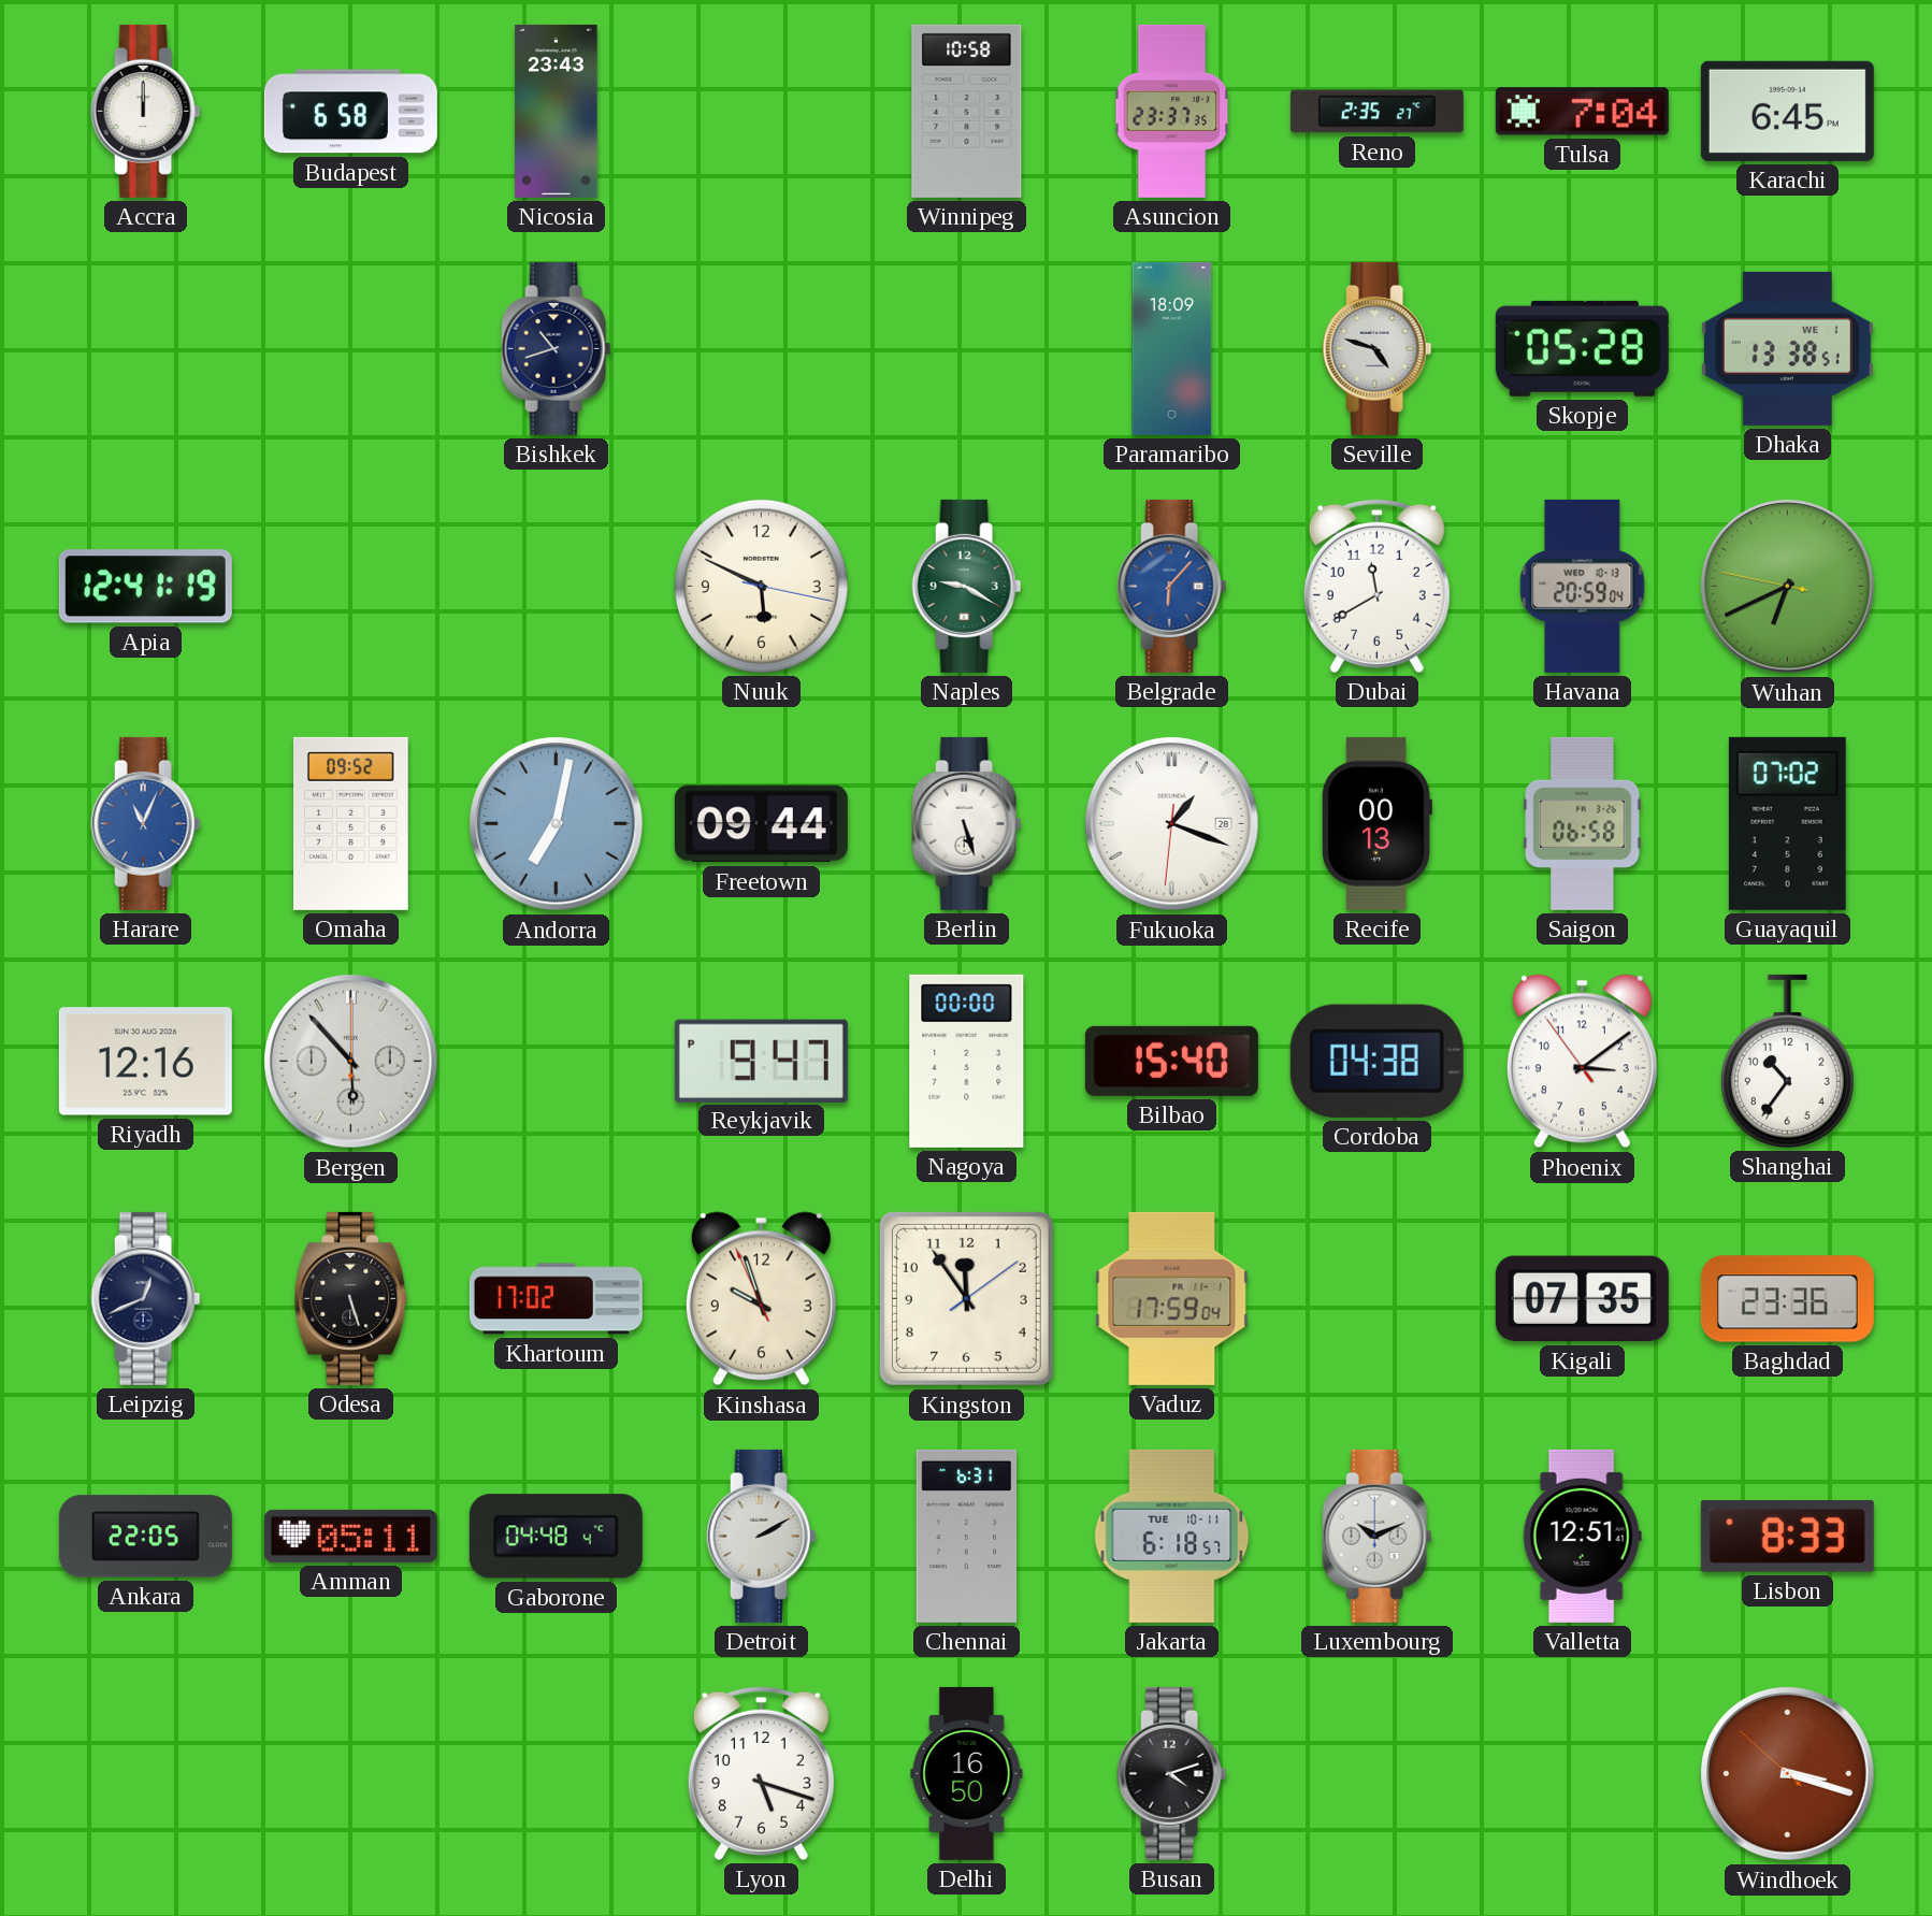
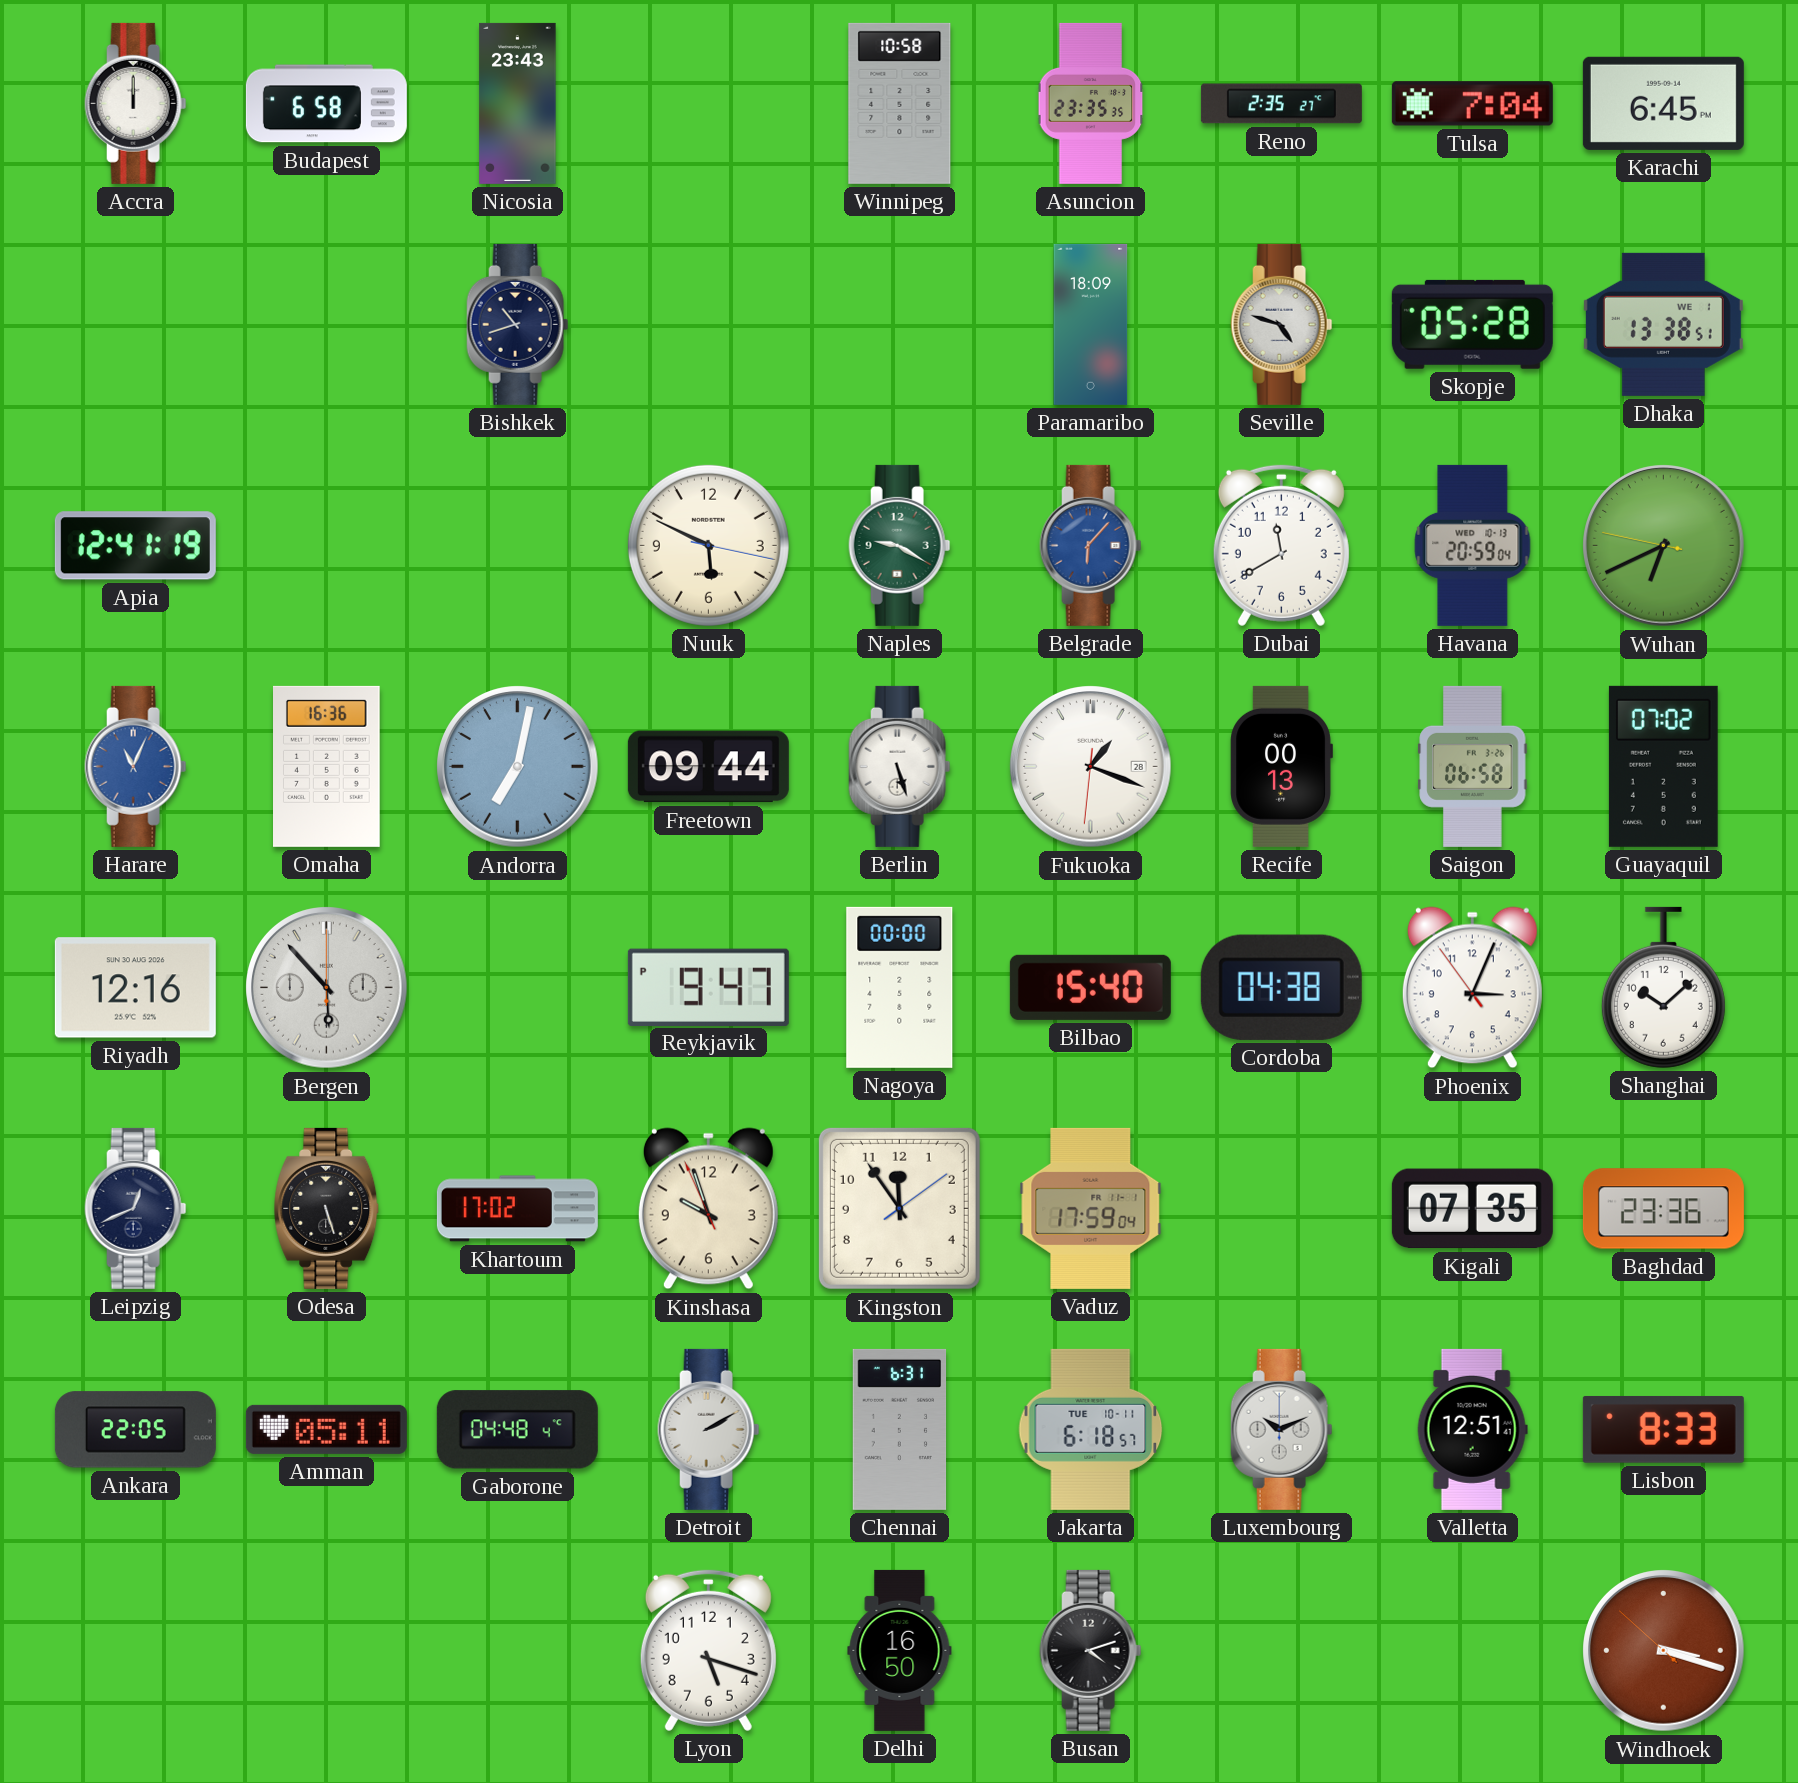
Asuncion: 23:37 -> 23:35 (1091, 103)
Omaha: 09:52 -> 16:36 (327, 766)
Phoenix: 3:08 -> 3:03 (1472, 988)
Shanghai: 10:36 -> 10:08 (1663, 987)
